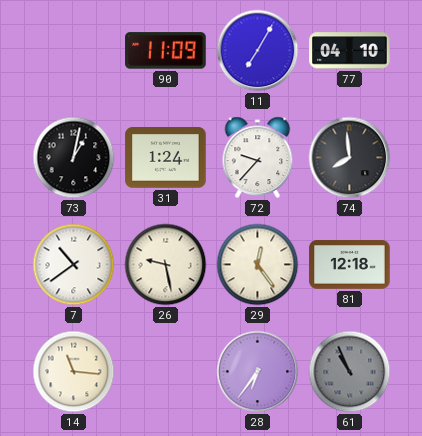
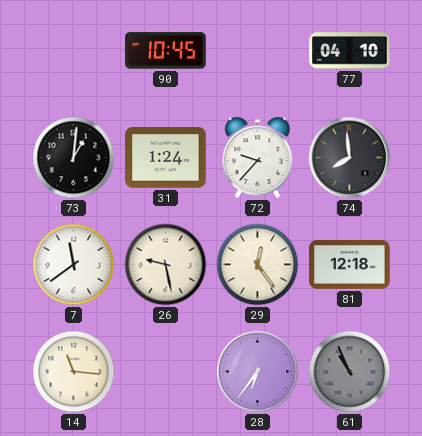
90: 11:09 -> 10:45 (166, 51)
11: 7:05 -> none (258, 51)
73: 1:02 -> 1:01 (74, 158)
7: 10:39 -> 11:39 (74, 265)
